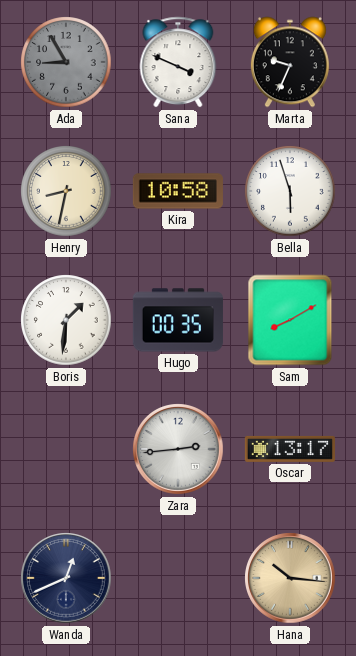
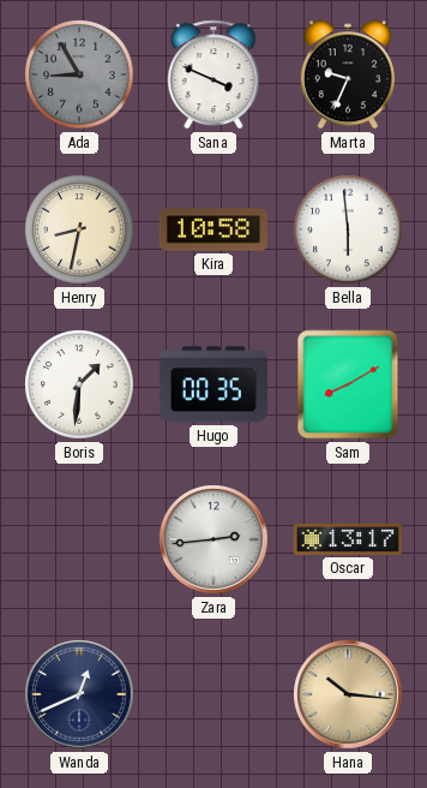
Bella: 5:57 -> 5:59 (348, 229)
